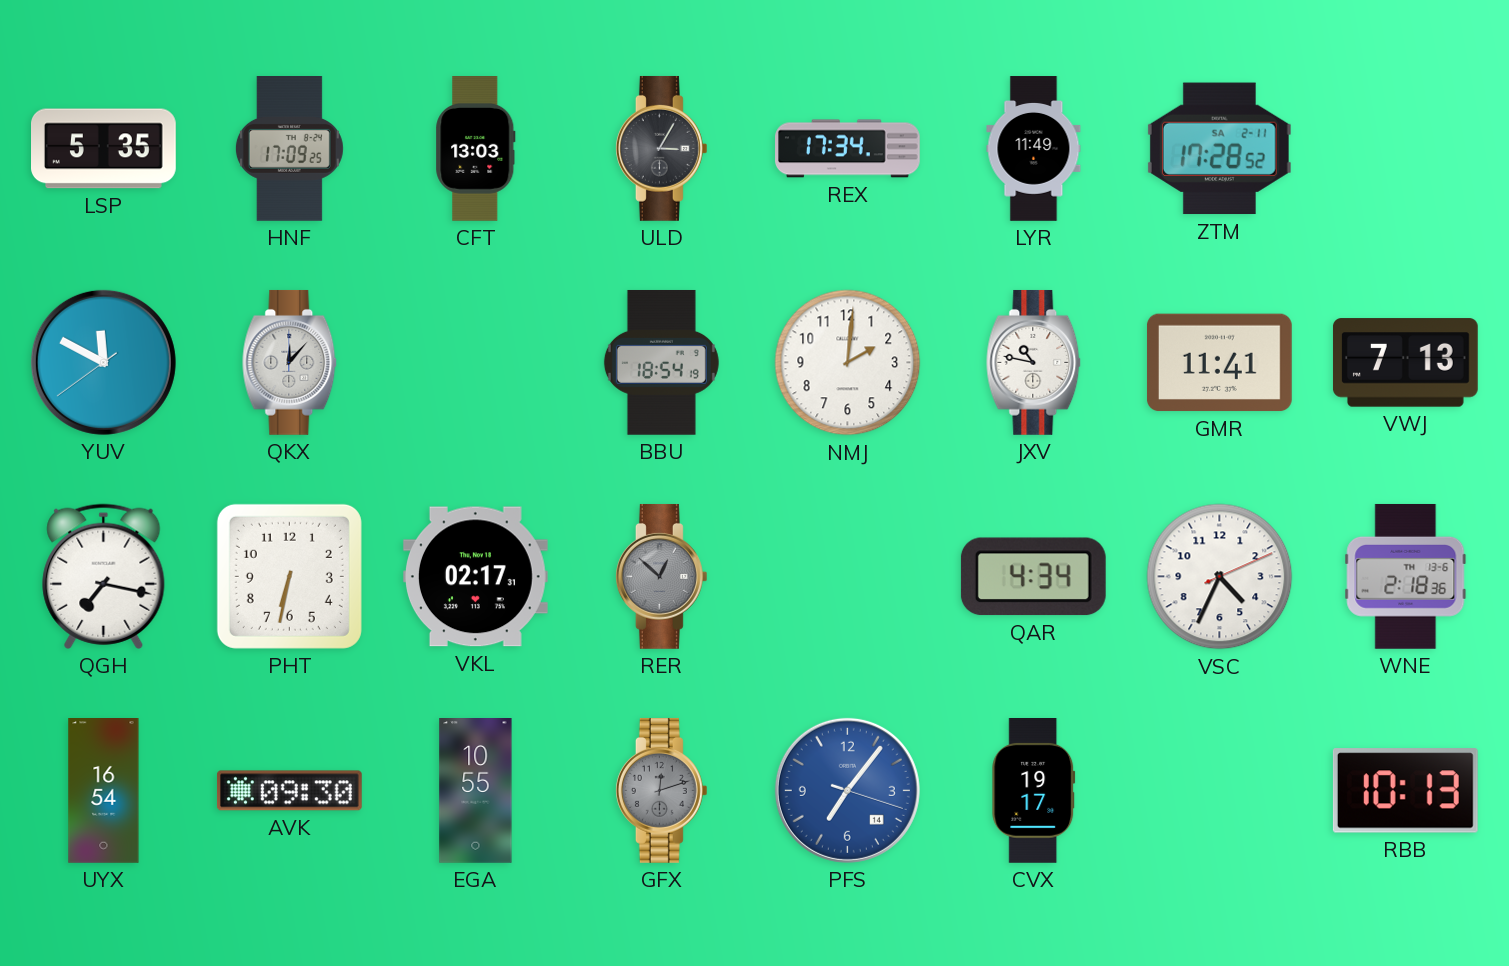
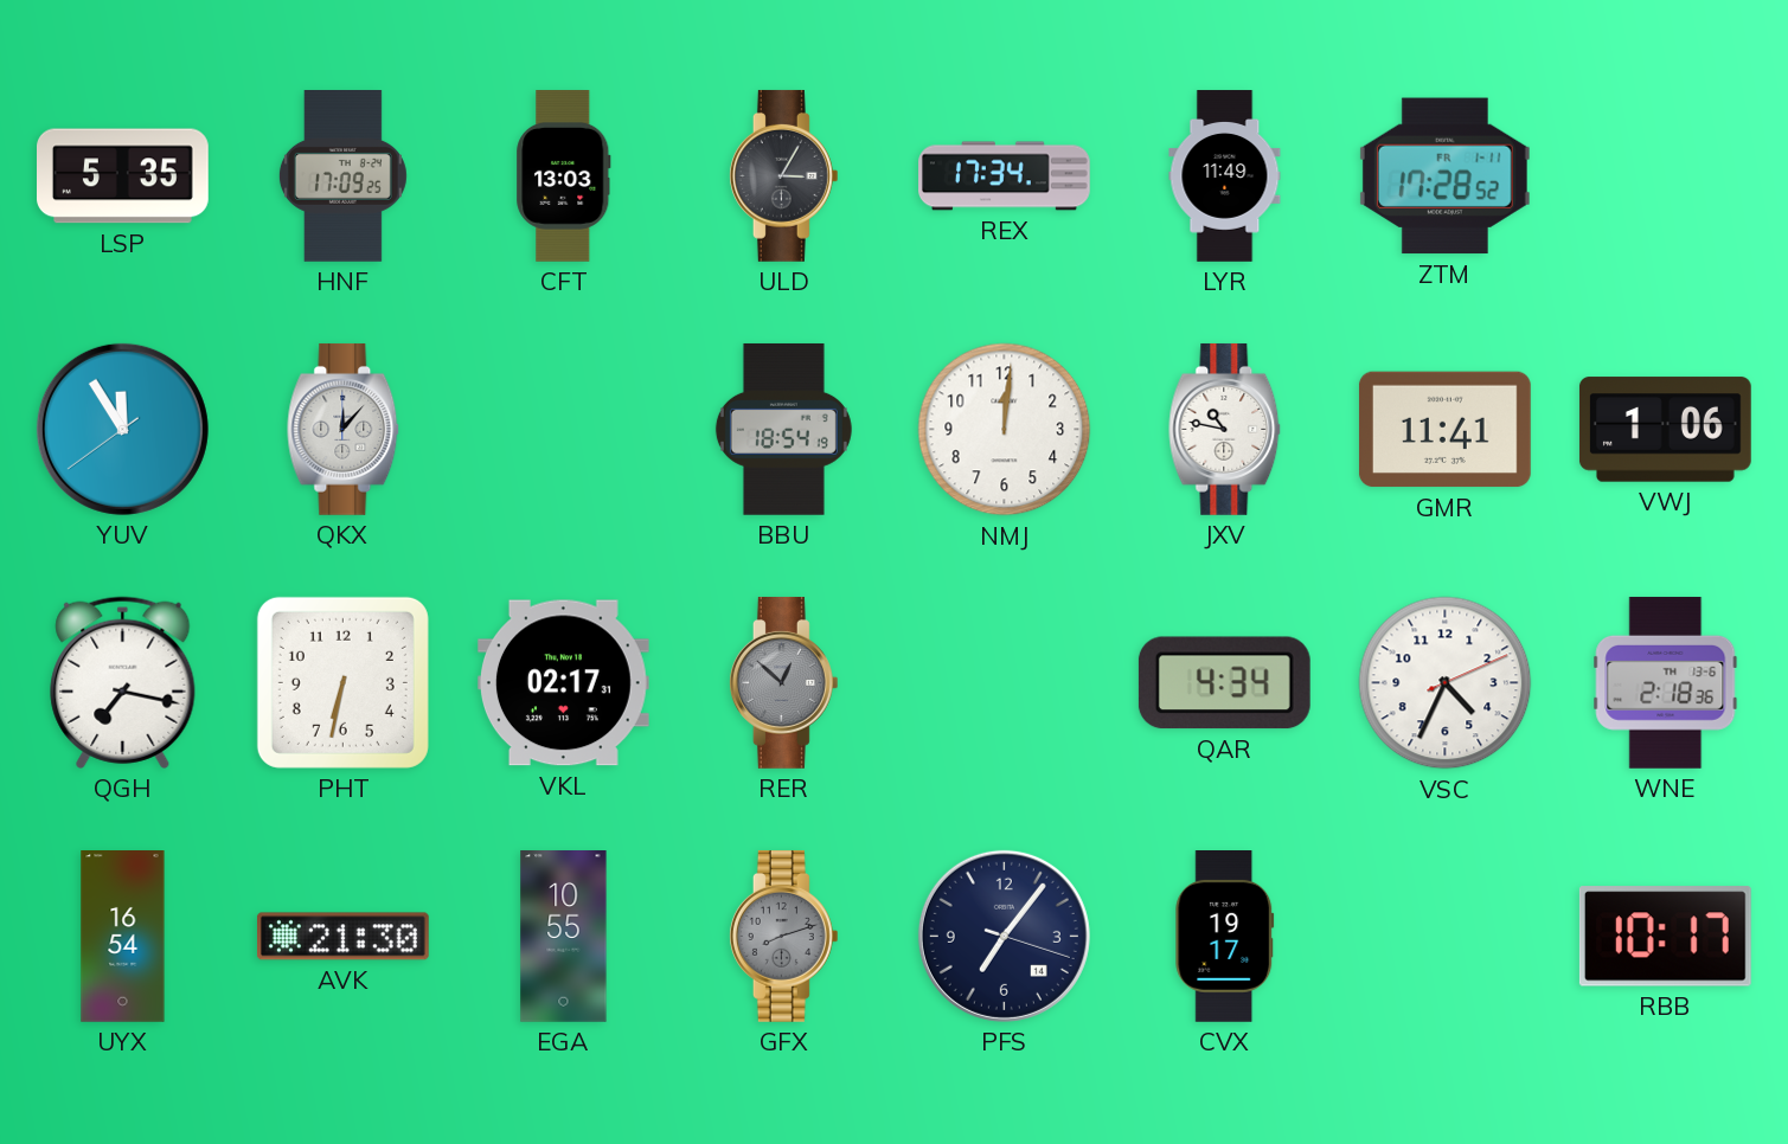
ZTM date: SA 2-11 -> FR 1-11 (1444, 176)
YUV: 11:49 -> 11:54 (122, 429)
NMJ: 2:01 -> 12:01 (1005, 430)
VWJ: 7:13 -> 1:06 (1665, 430)
AVK: 09:30 -> 21:30 (342, 937)
GFX: 12:12 -> 8:12 (783, 936)
PFS dial: blue -> navy (1004, 936)
RBB: 10:13 -> 10:17 (1665, 937)
